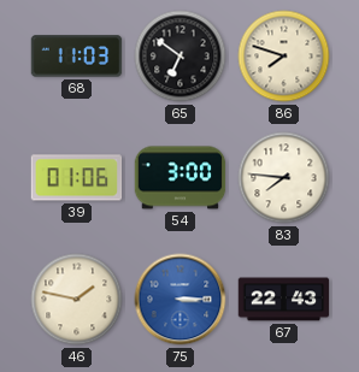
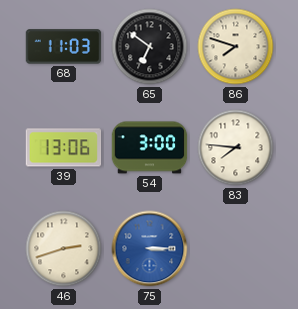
39: 01:06 -> 13:06 (64, 148)
46: 1:47 -> 2:42 (64, 249)
67: 22:43 -> none (284, 300)
